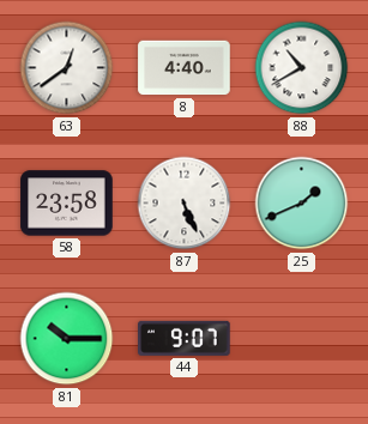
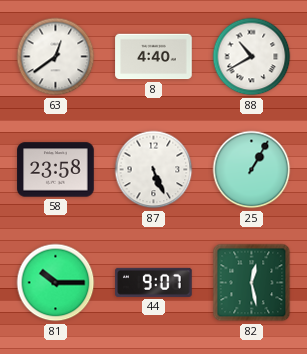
25: 1:41 -> 1:05 (252, 170)
82: none -> 12:28 (252, 283)
